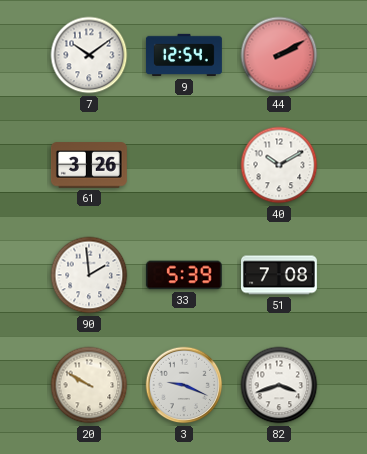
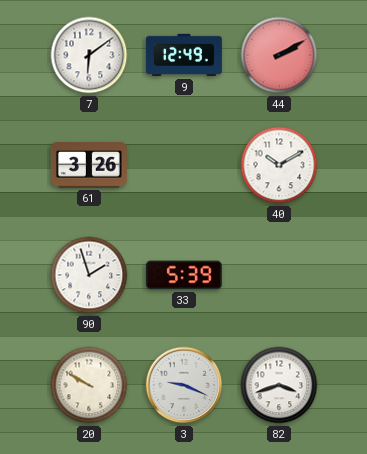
7: 10:09 -> 6:09 (89, 55)
9: 12:54 -> 12:49 (184, 55)
90: 1:59 -> 1:57 (89, 275)
51: 7:08 -> none (280, 275)
